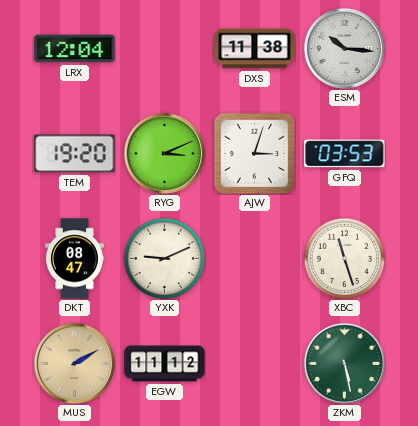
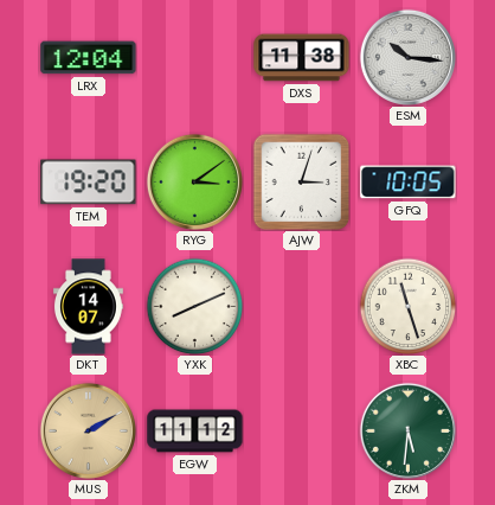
RYG: 3:11 -> 3:09 (194, 181)
GFQ: 03:53 -> 10:05 (409, 183)
DKT: 08:47 -> 14:07 (88, 307)
YXK: 9:11 -> 8:11 (194, 306)
ZKM: 5:28 -> 5:31 (407, 430)
